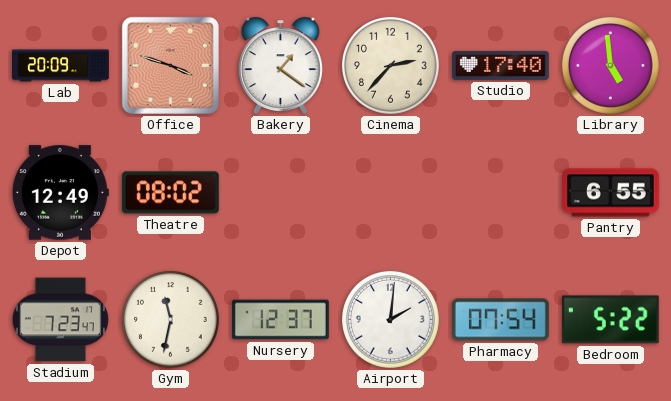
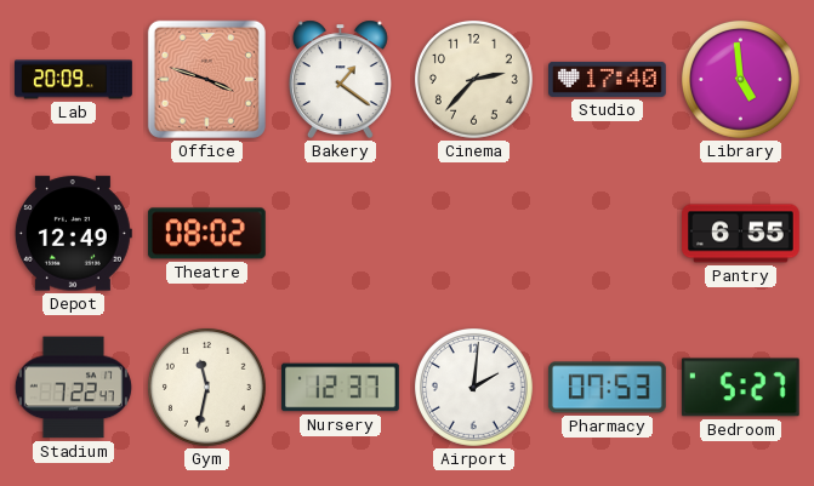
Stadium: 7:23 -> 7:22 (73, 388)
Pharmacy: 07:54 -> 07:53 (608, 388)
Bedroom: 5:22 -> 5:27 (740, 388)
